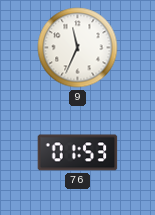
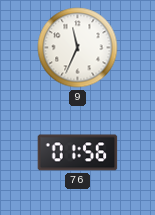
76: 01:53 -> 01:56 (78, 153)
